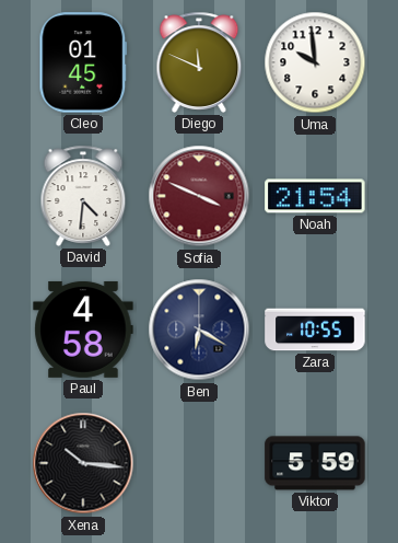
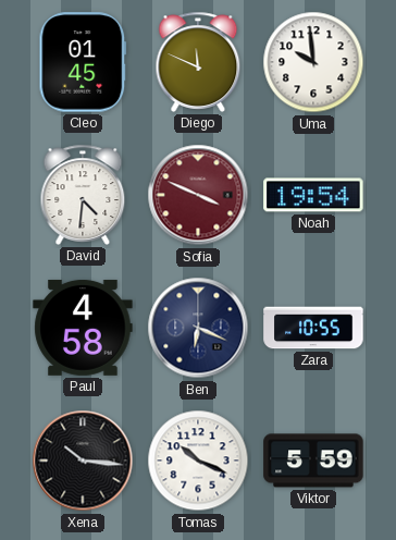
Noah: 21:54 -> 19:54 (313, 195)
Ben: 6:20 -> 6:19 (198, 328)
Tomas: none -> 10:19 (198, 461)
